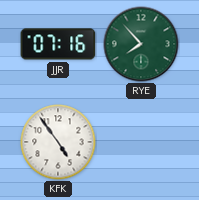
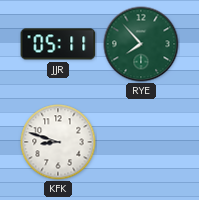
JJR: 07:16 -> 05:11 (58, 44)
KFK: 4:54 -> 8:48 (58, 142)
